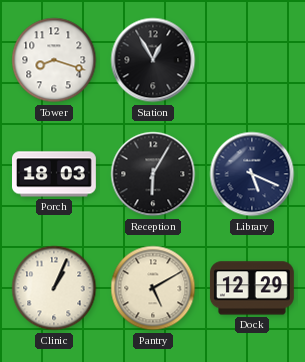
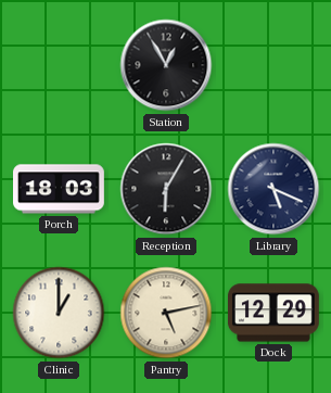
Tower: 8:18 -> none (54, 60)
Clinic: 1:04 -> 1:00 (59, 313)
Pantry: 5:10 -> 5:13 (166, 313)
